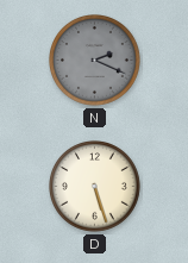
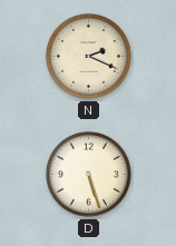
N dial: grey -> cream (89, 57)
